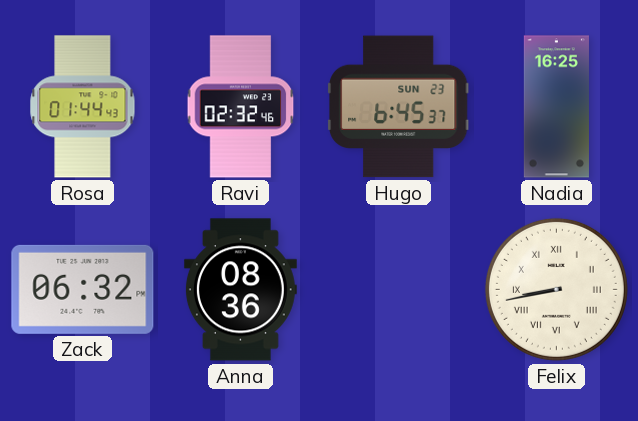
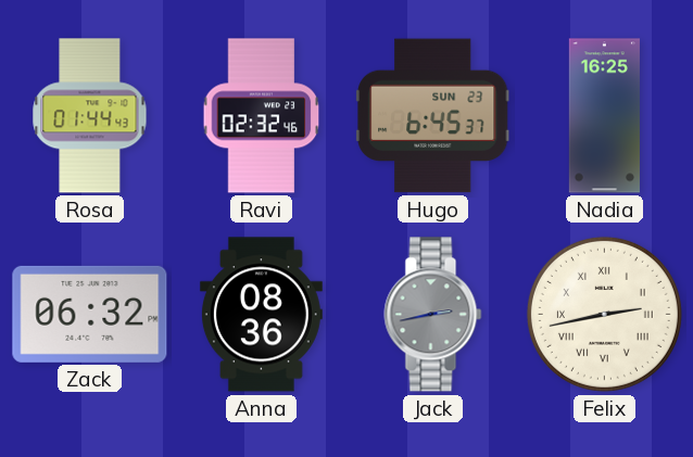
Jack: none -> 2:43 (433, 315)
Felix: 8:43 -> 2:43 (604, 314)
